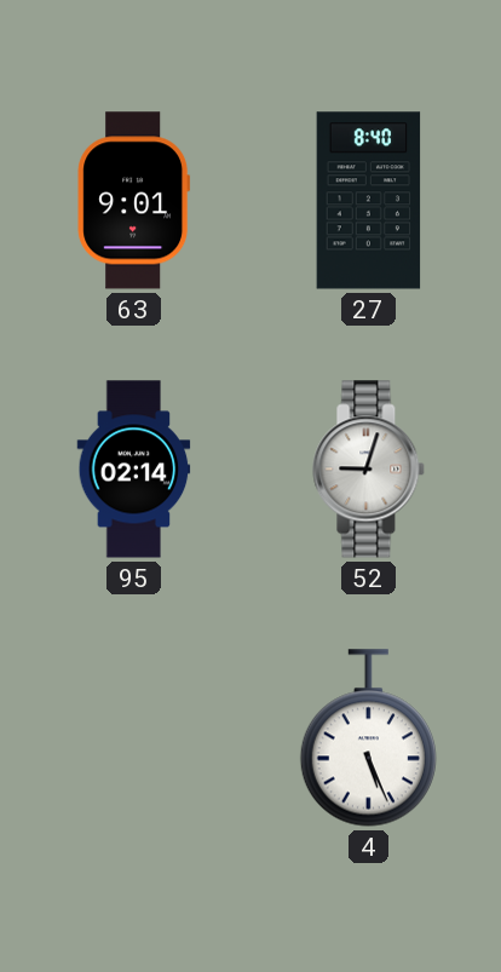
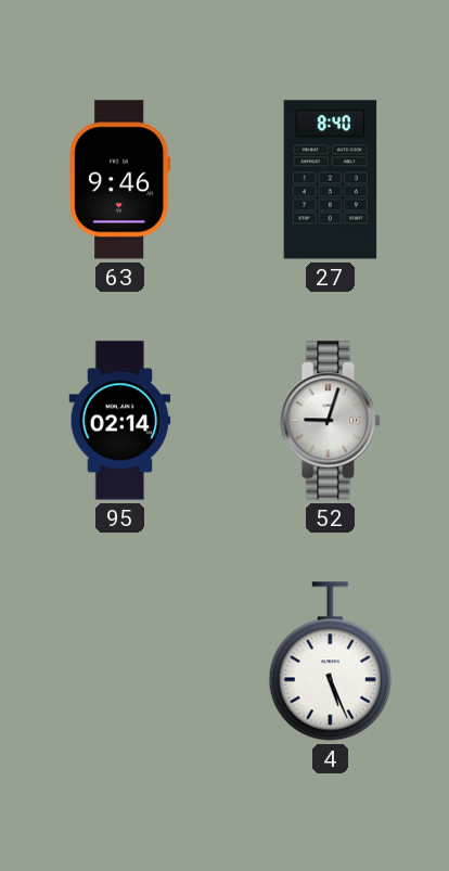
63: 9:01 -> 9:46 (120, 180)
